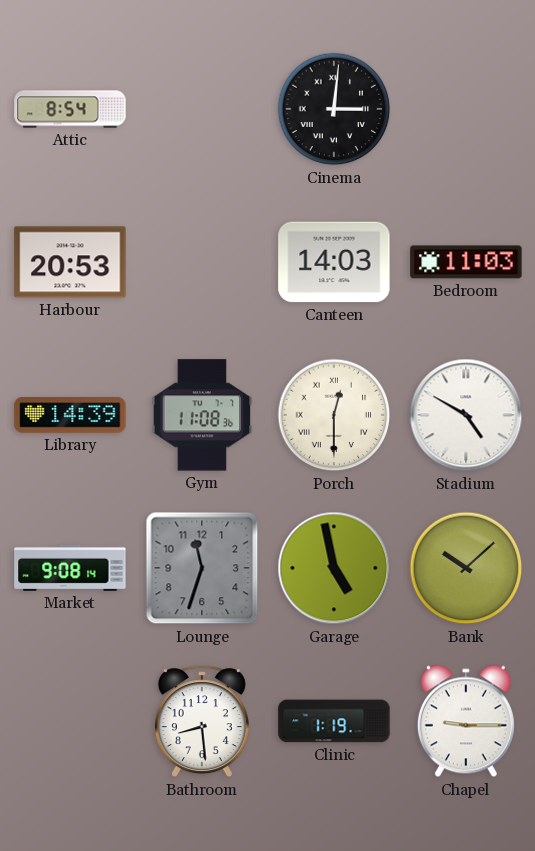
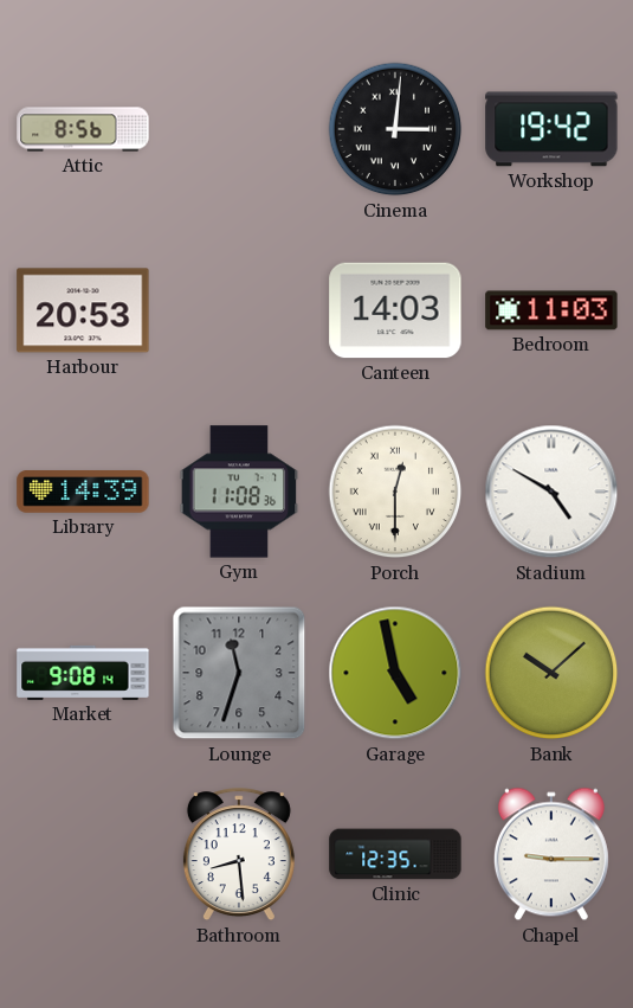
Attic: 8:54 -> 8:56 (83, 129)
Workshop: none -> 19:42 (551, 129)
Clinic: 1:19 -> 12:35 (395, 854)
